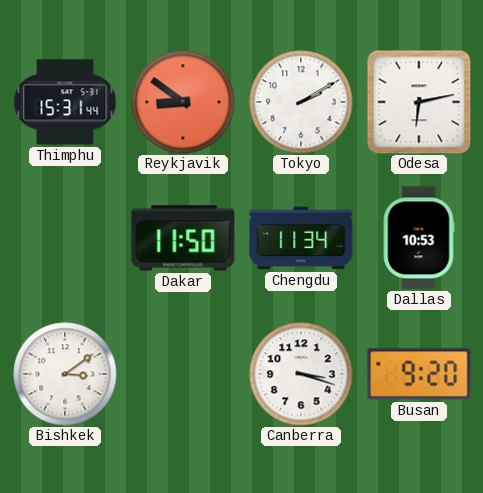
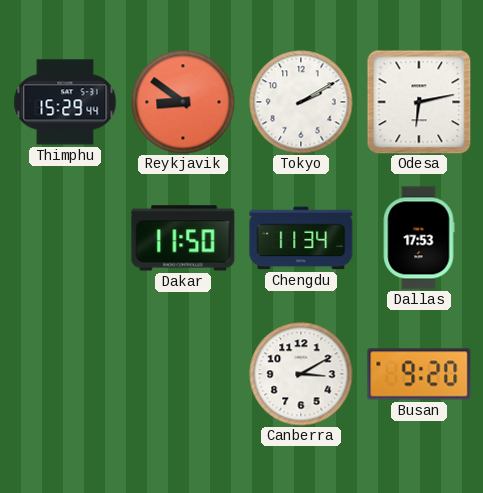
Thimphu: 15:31 -> 15:29 (65, 102)
Dallas: 10:53 -> 17:53 (419, 238)
Bishkek: 3:09 -> none (65, 374)
Canberra: 3:18 -> 3:10 (301, 374)
